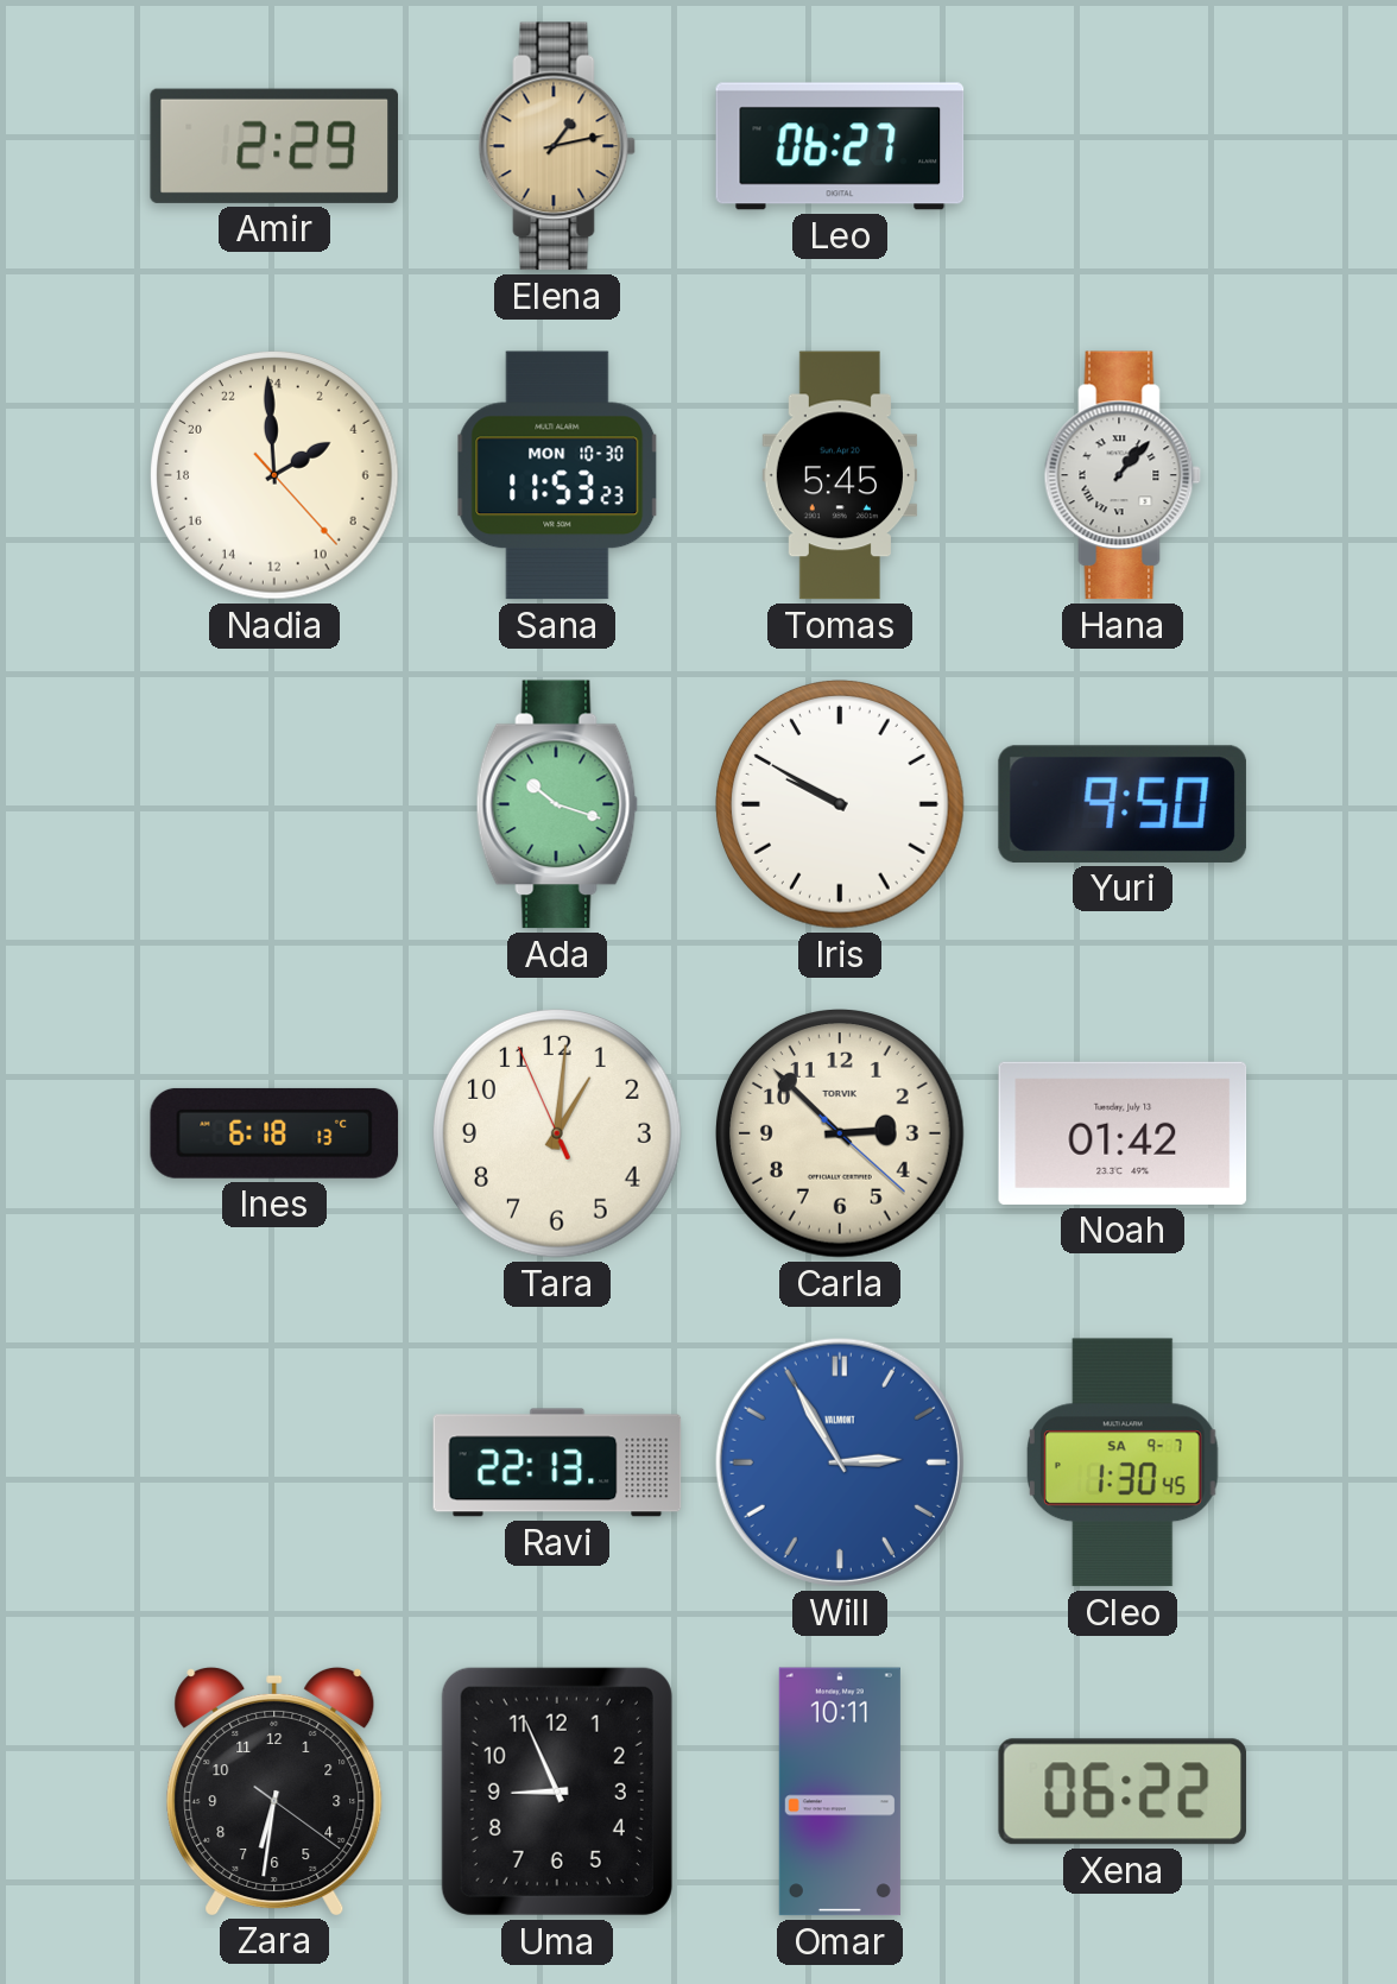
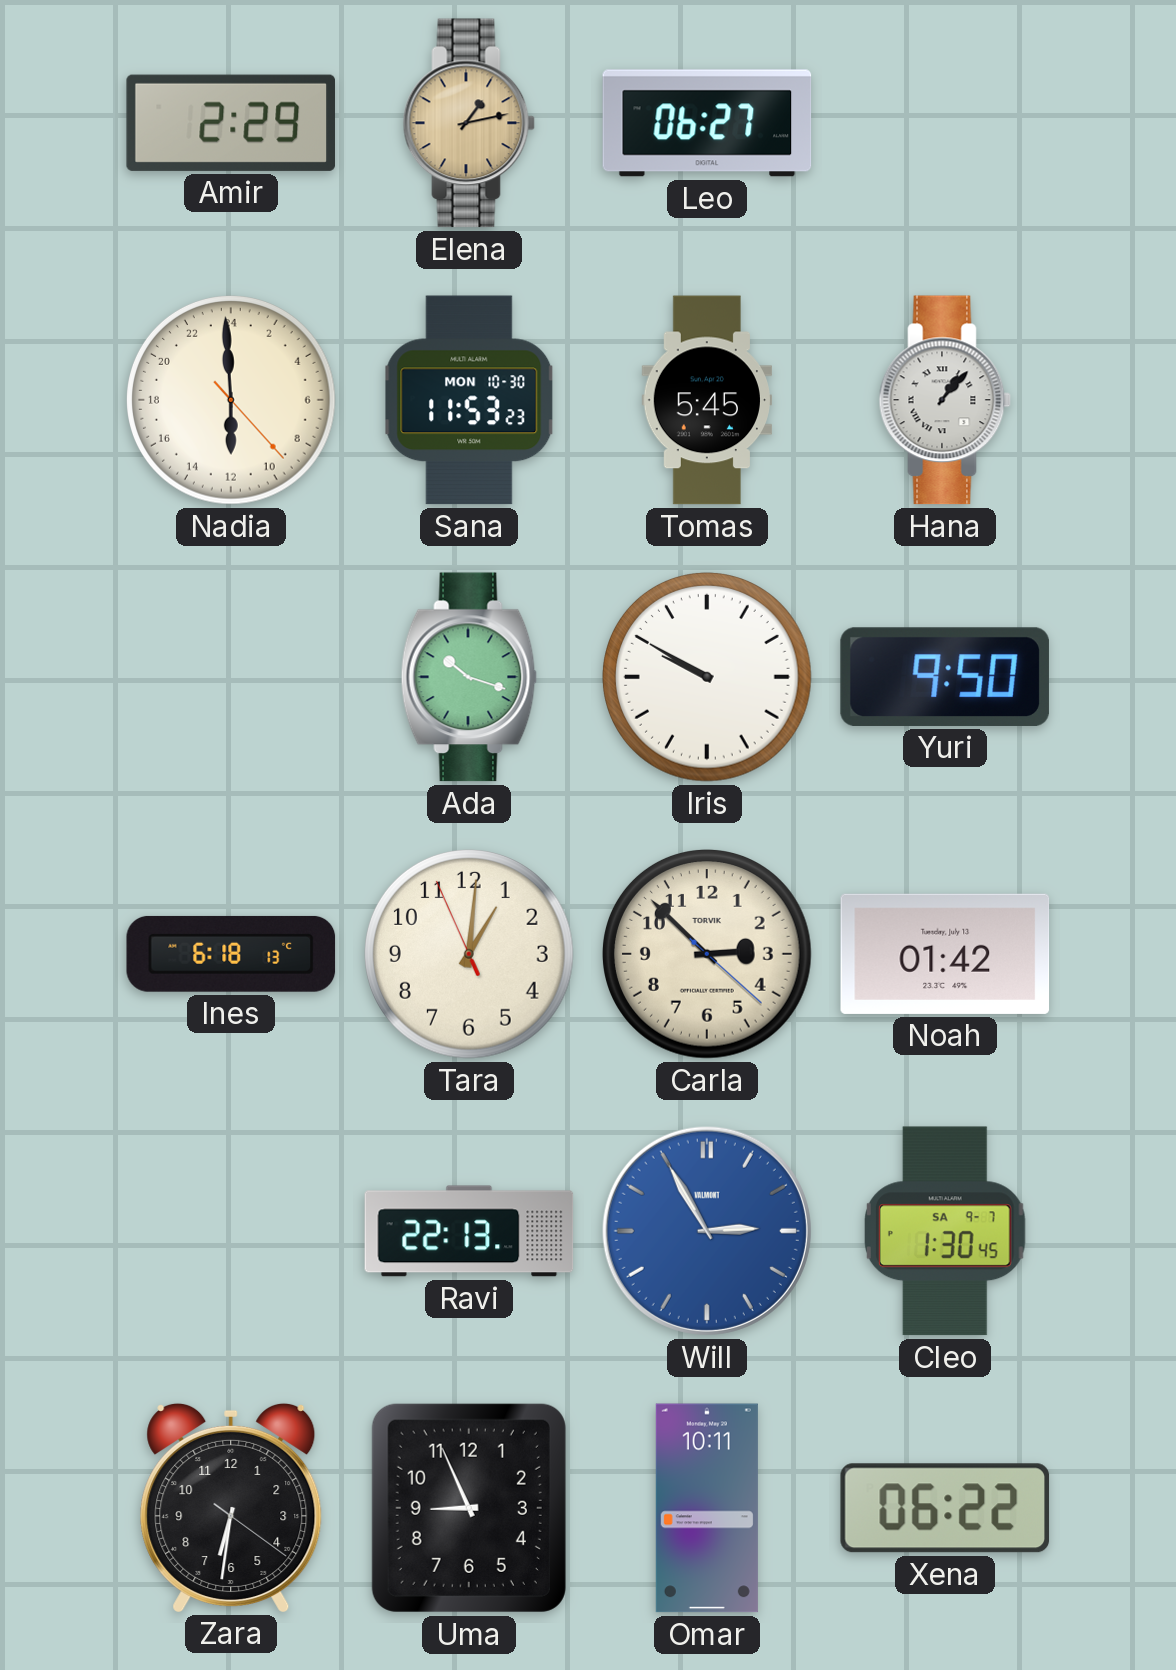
Nadia: 3:59 -> 11:59 (232, 401)
